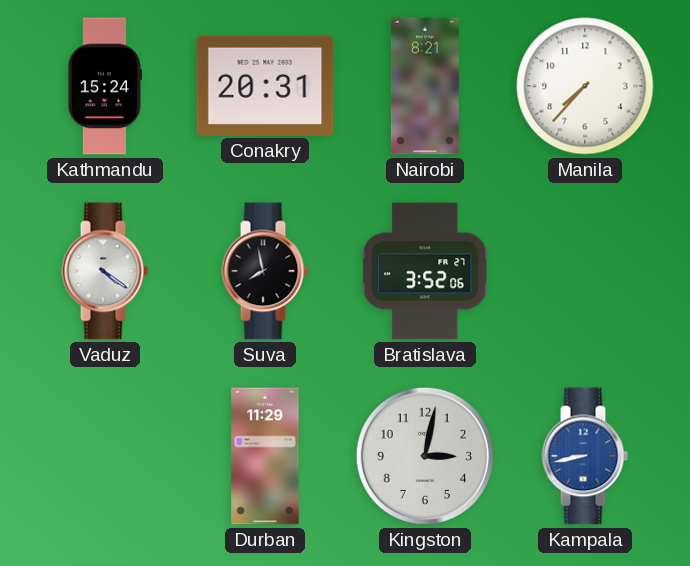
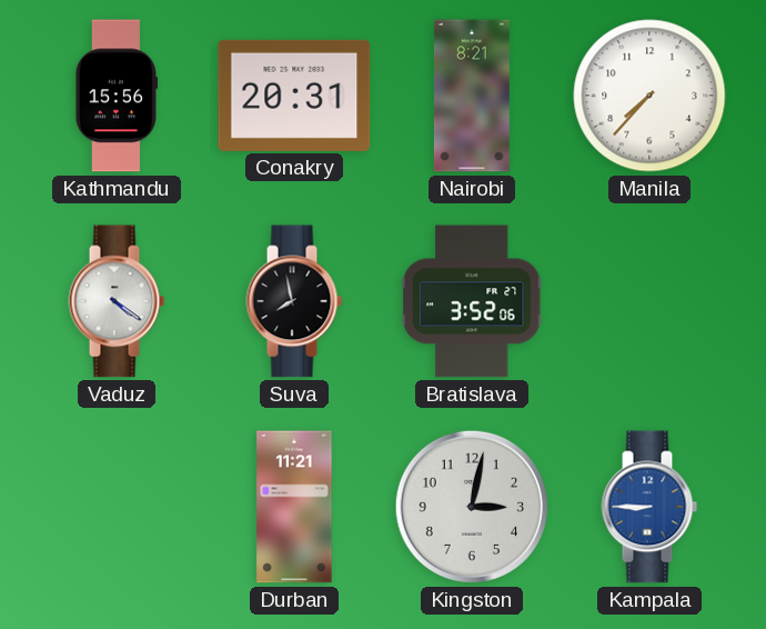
Kathmandu: 15:24 -> 15:56 (115, 96)
Durban: 11:29 -> 11:21 (294, 507)
Kampala: 8:43 -> 8:45 (649, 507)
